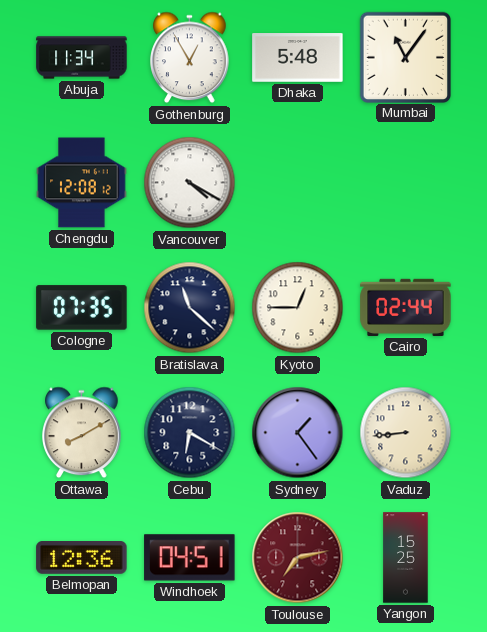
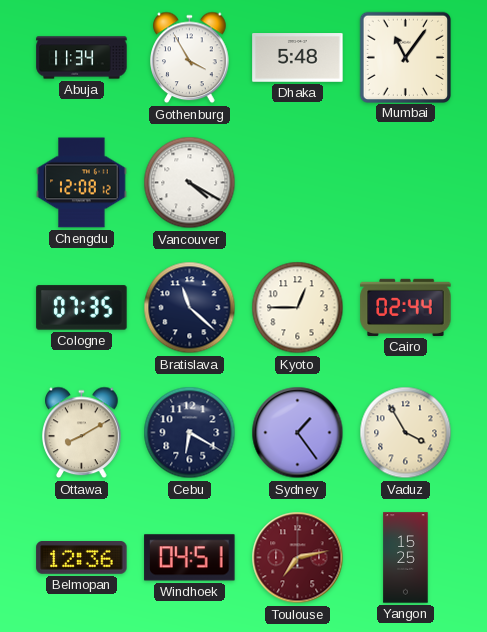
Gothenburg: 12:55 -> 3:55 (190, 58)
Vaduz: 8:44 -> 3:55 (406, 433)
